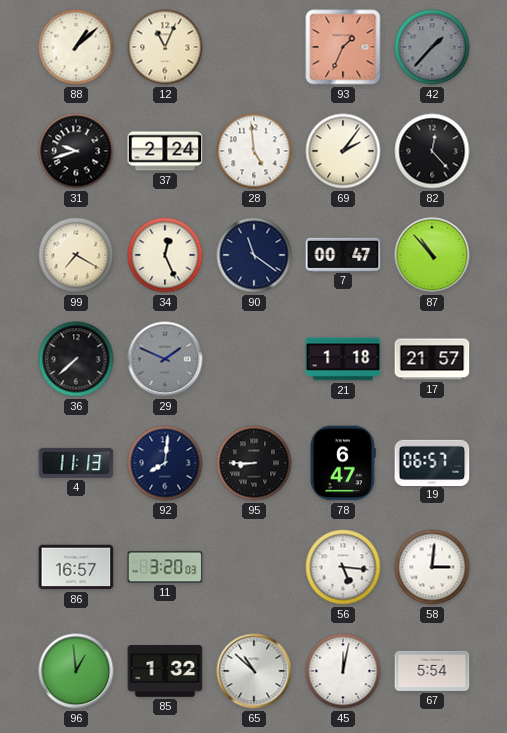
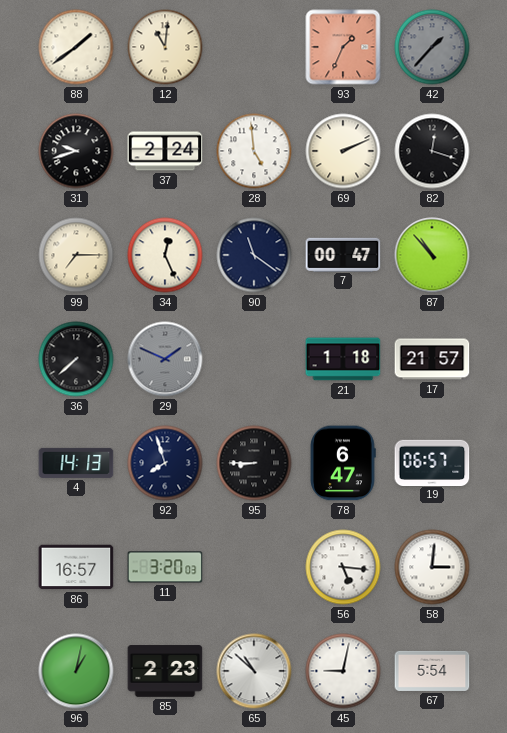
88: 1:08 -> 1:39 (76, 47)
12: 11:04 -> 11:01 (165, 47)
69: 2:06 -> 2:11 (343, 151)
82: 12:23 -> 12:18 (432, 151)
99: 7:20 -> 7:15 (76, 255)
4: 11:13 -> 14:13 (76, 463)
92: 8:01 -> 7:57 (165, 463)
96: 12:59 -> 1:02 (76, 671)
85: 1:32 -> 2:23 (165, 671)
45: 12:02 -> 9:02 (343, 671)
